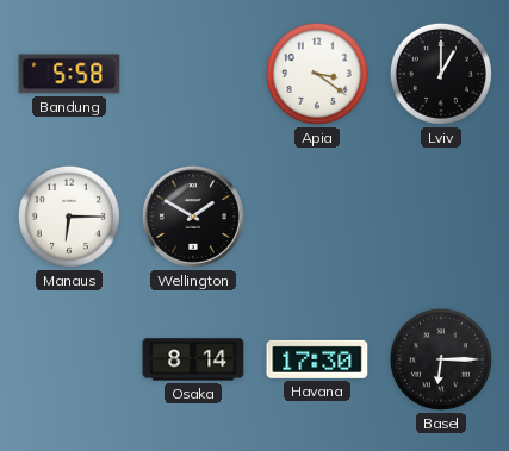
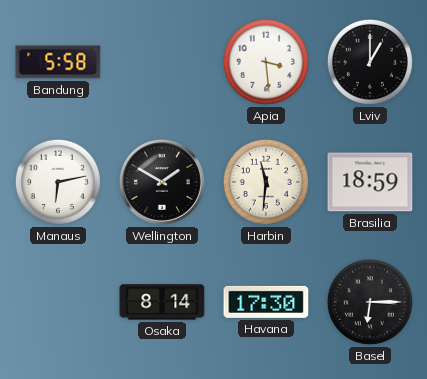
Apia: 3:21 -> 3:29 (266, 62)
Manaus: 6:15 -> 6:13 (58, 182)
Harbin: none -> 11:31 (266, 182)
Brasilia: none -> 18:59 (370, 182)
